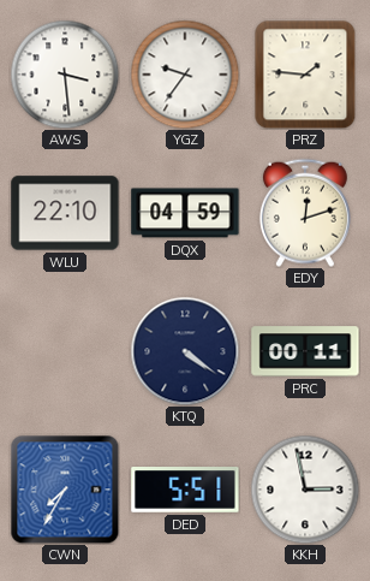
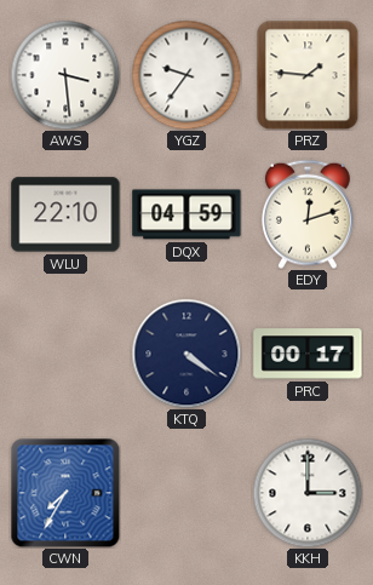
PRC: 00:11 -> 00:17 (308, 354)
DED: 5:51 -> none (185, 490)
KKH: 2:58 -> 3:00 (308, 493)
